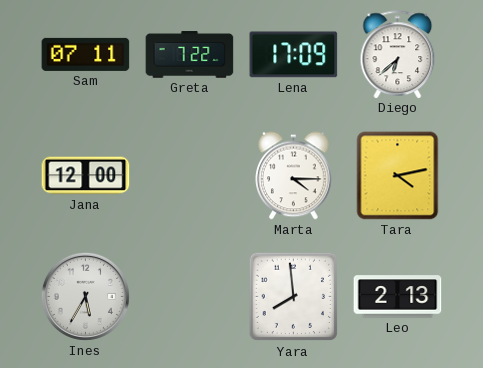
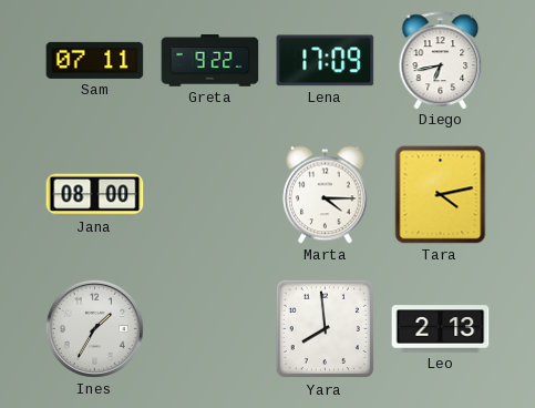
Greta: 7:22 -> 9:22 (210, 61)
Diego: 6:38 -> 6:43 (441, 60)
Jana: 12:00 -> 08:00 (95, 195)
Ines: 5:35 -> 1:35 (94, 328)
